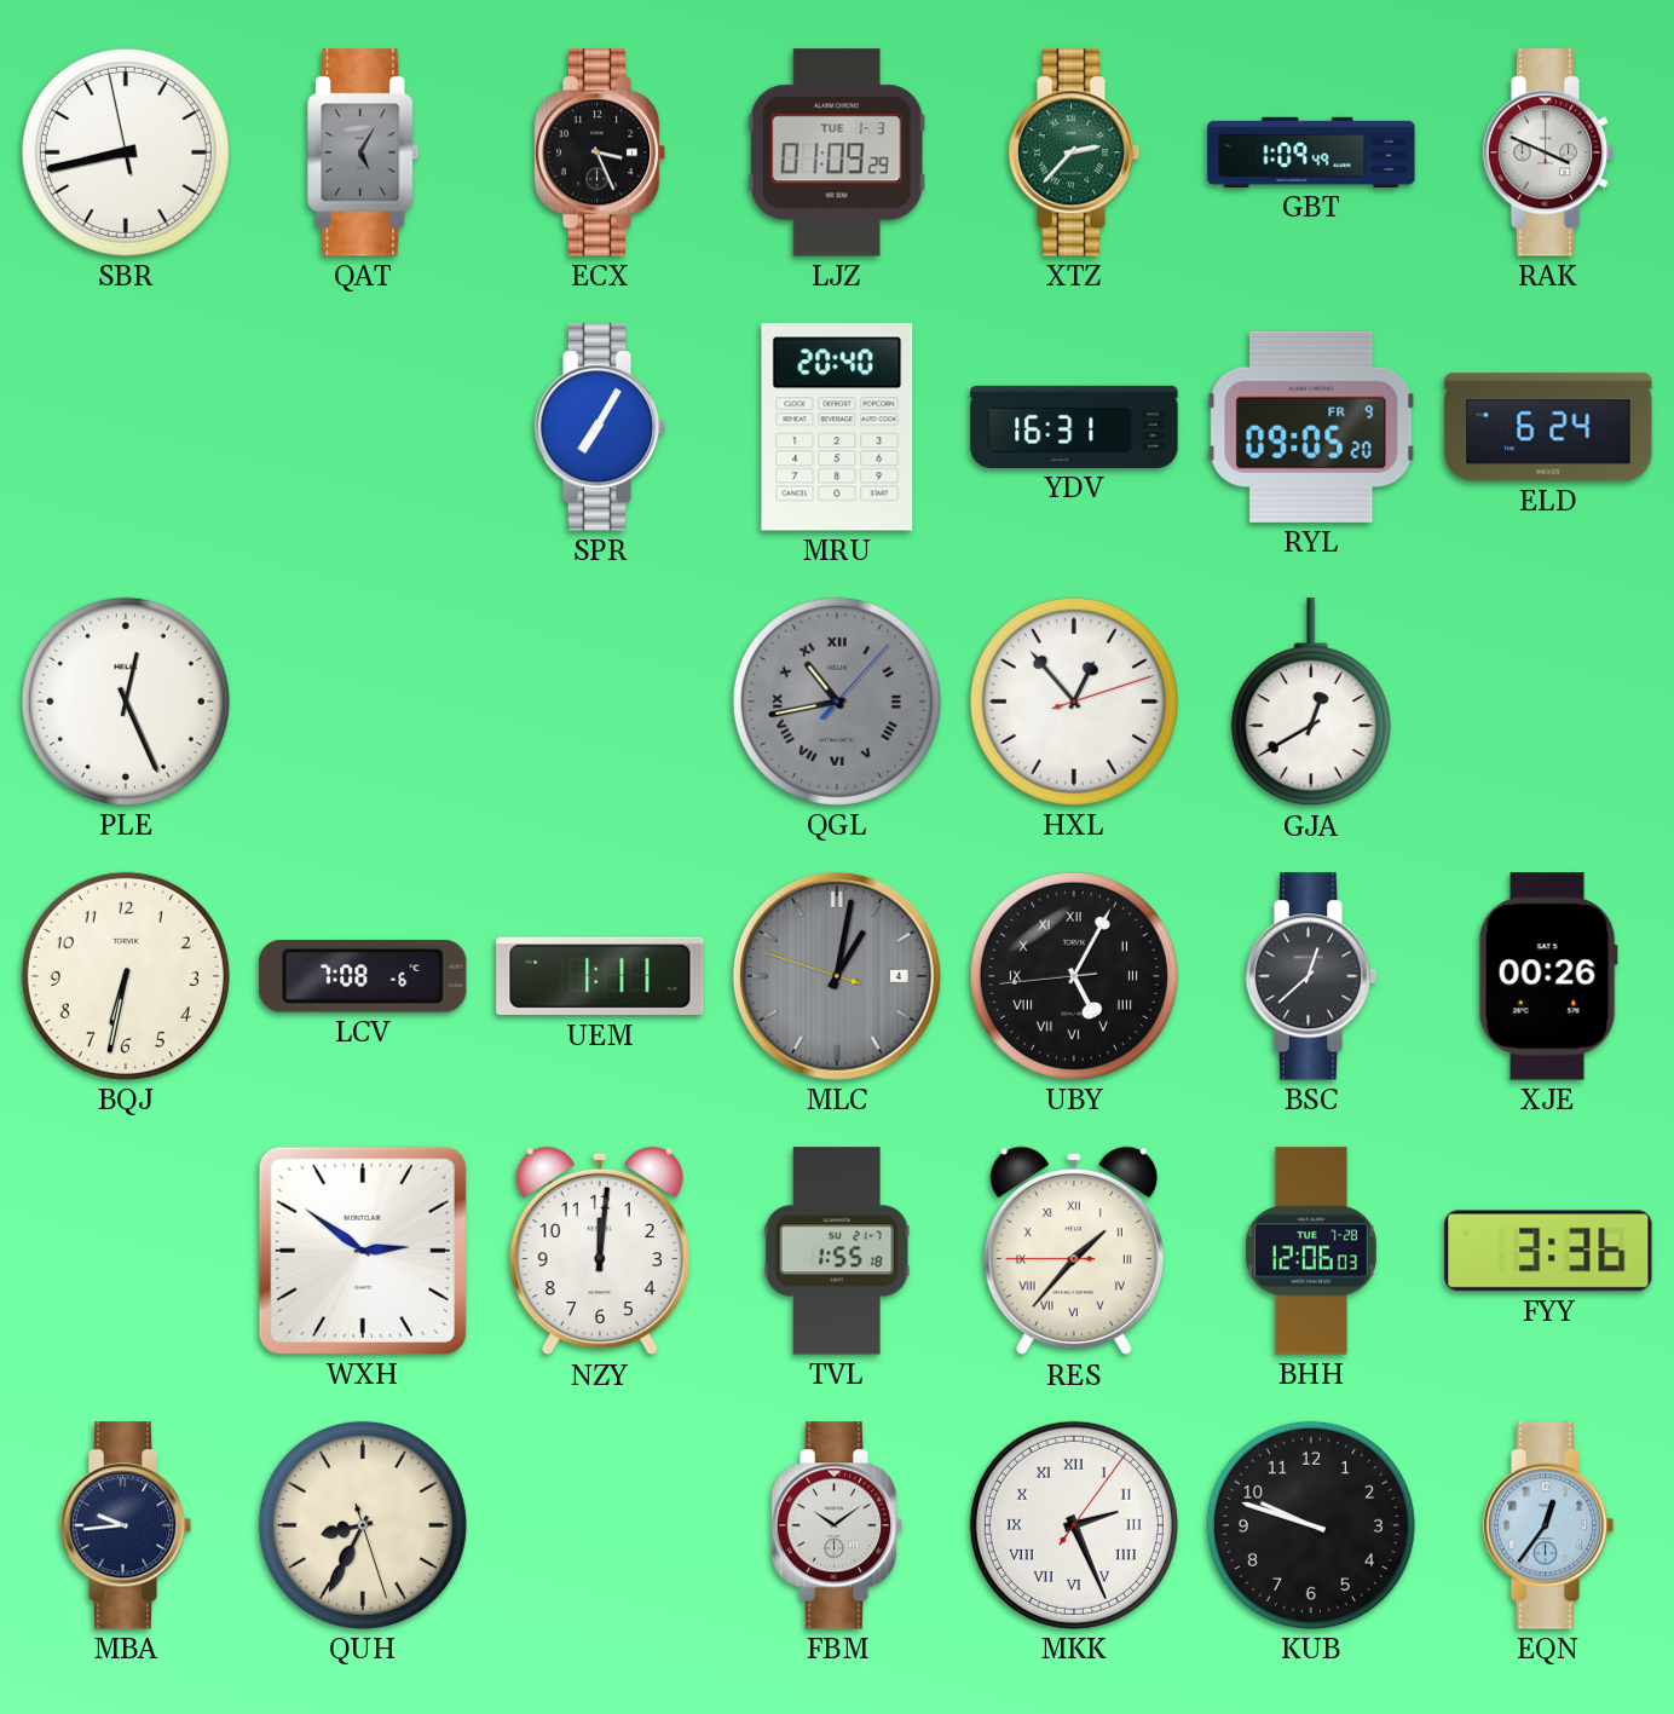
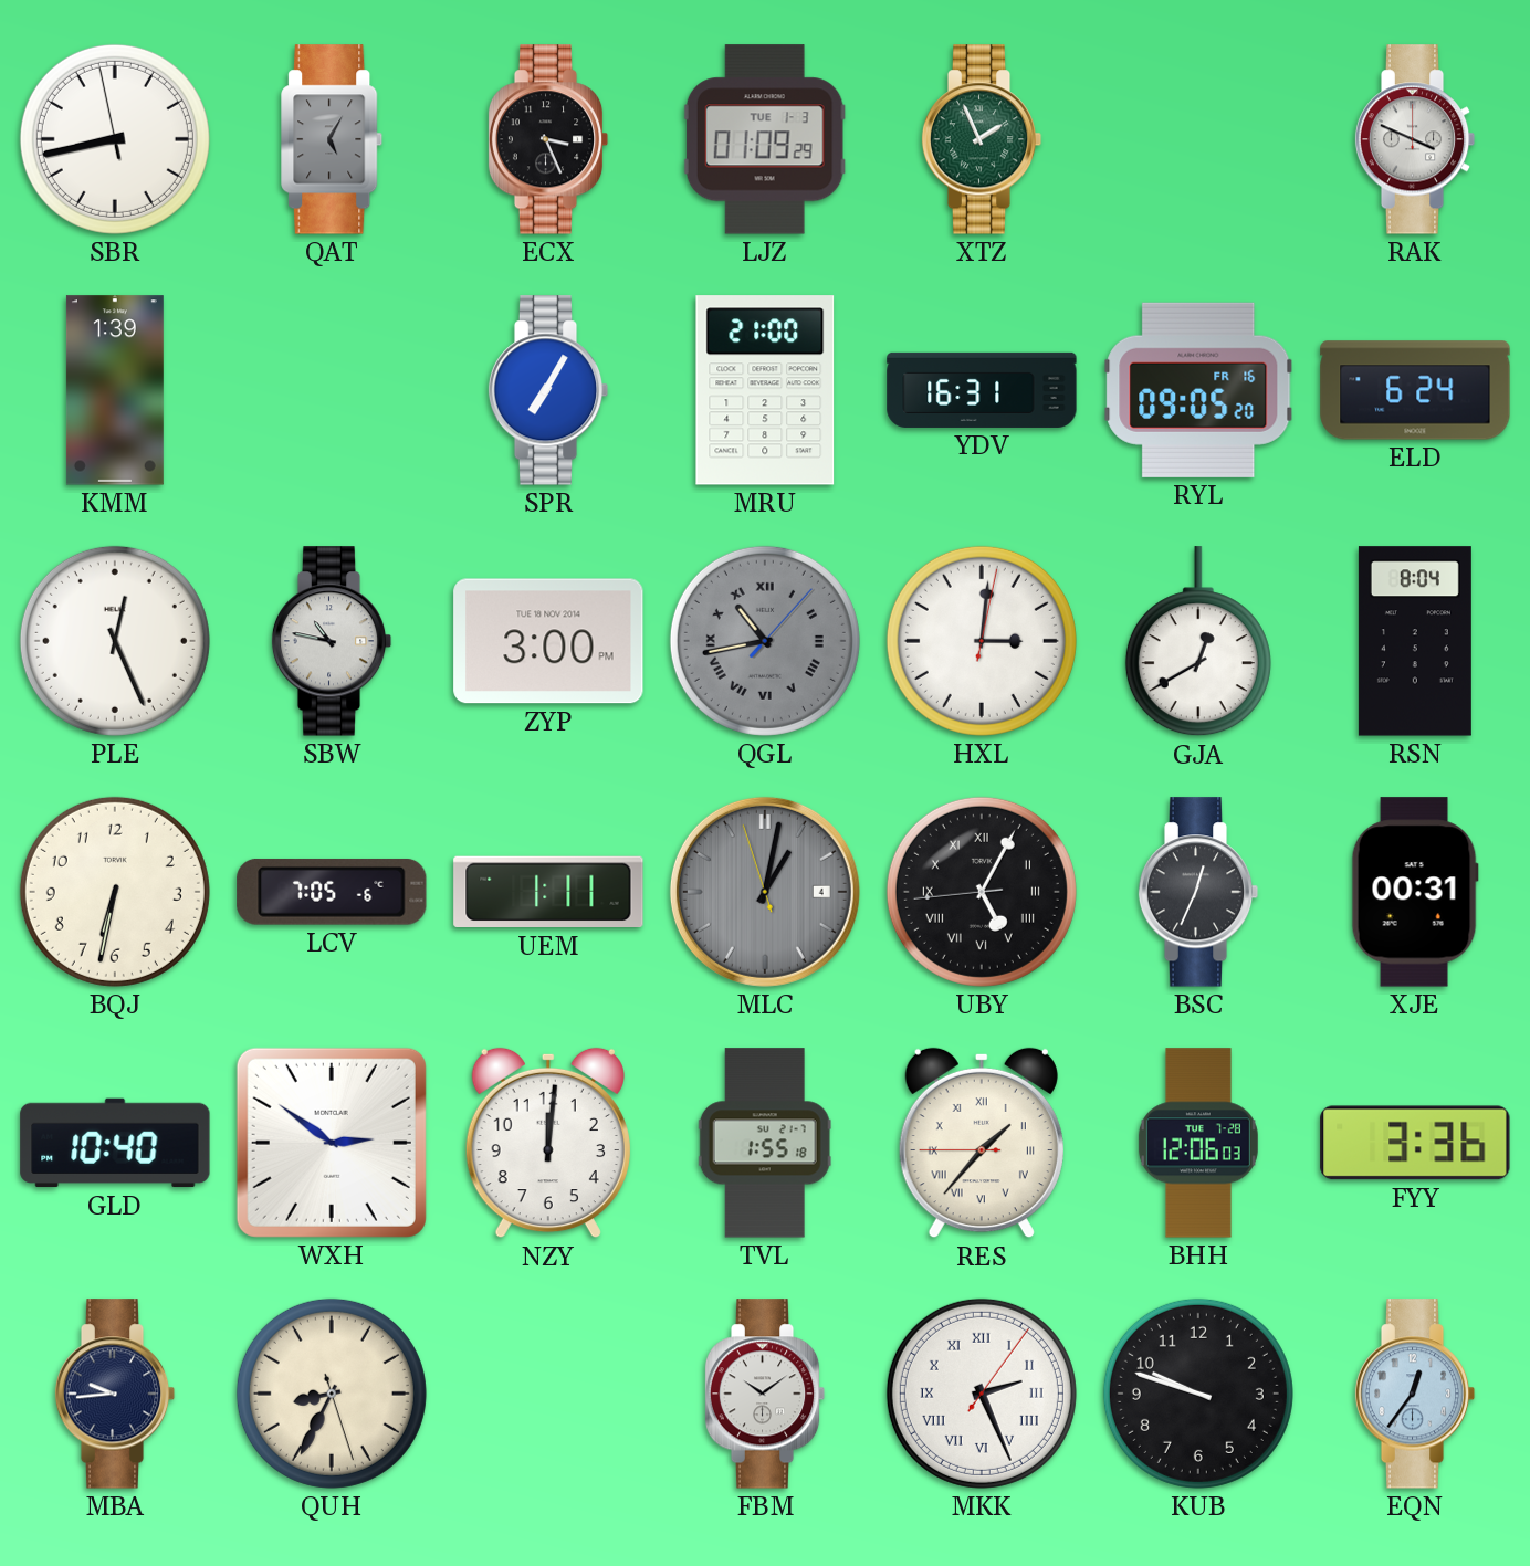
XTZ: 2:37 -> 1:56 (982, 139)
GBT: 1:09 -> none (1311, 152)
KMM: none -> 1:39 (115, 390)
MRU: 20:40 -> 21:00 (765, 390)
RYL date: FR 9 -> FR 16 (1198, 390)
SBW: none -> 10:47 (332, 641)
ZYP: none -> 3:00 (548, 641)
HXL: 12:53 -> 3:01 (982, 641)
RSN: none -> 8:04 (1415, 641)
LCV: 7:08 -> 7:05 (332, 892)
MLC: 1:01:48 -> 1:01:57 (765, 892)
BSC: 12:38 -> 12:34 (1198, 892)
XJE: 00:26 -> 00:31 (1415, 892)
GLD: none -> 10:40 (115, 1143)
